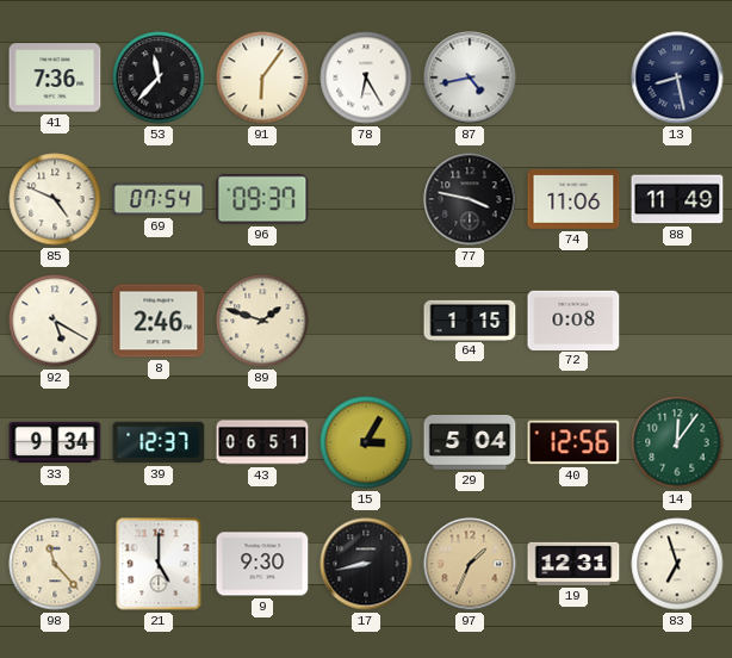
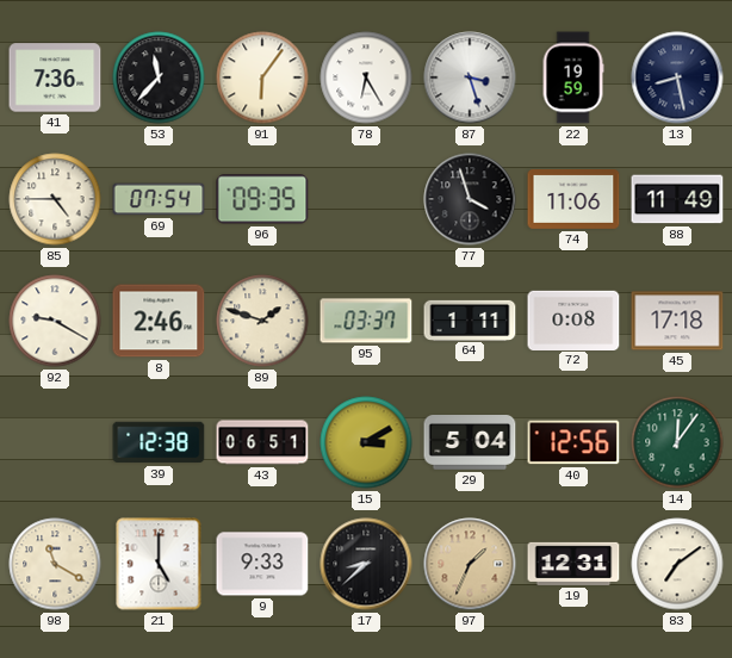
87: 4:43 -> 3:27 (470, 77)
22: none -> 19:59 (573, 77)
85: 4:49 -> 4:45 (55, 199)
96: 09:37 -> 09:35 (262, 199)
77: 3:47 -> 3:57 (470, 199)
92: 5:20 -> 9:20 (55, 321)
95: none -> 03:37 (366, 321)
64: 1:15 -> 1:11 (470, 319)
45: none -> 17:18 (677, 321)
33: 9:34 -> none (55, 442)
39: 12:37 -> 12:38 (159, 442)
15: 3:05 -> 3:10 (366, 442)
98: 11:23 -> 11:20 (55, 564)
9: 9:30 -> 9:33 (262, 564)
17: 8:43 -> 8:38 (366, 564)
83: 6:57 -> 7:09 (677, 564)
